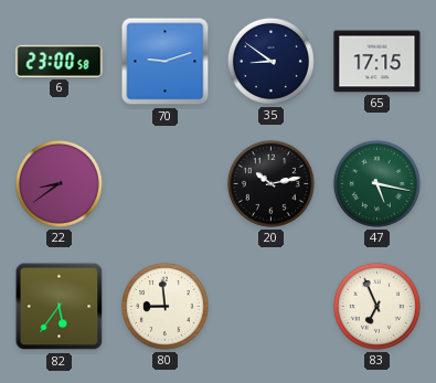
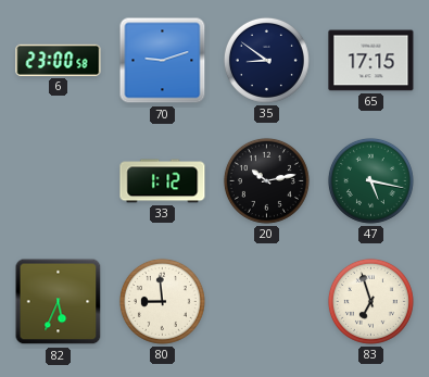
22: 8:39 -> none (59, 183)
33: none -> 1:12 (163, 181)
82: 5:36 -> 5:34 (59, 302)
83: 6:56 -> 6:57 (370, 301)
